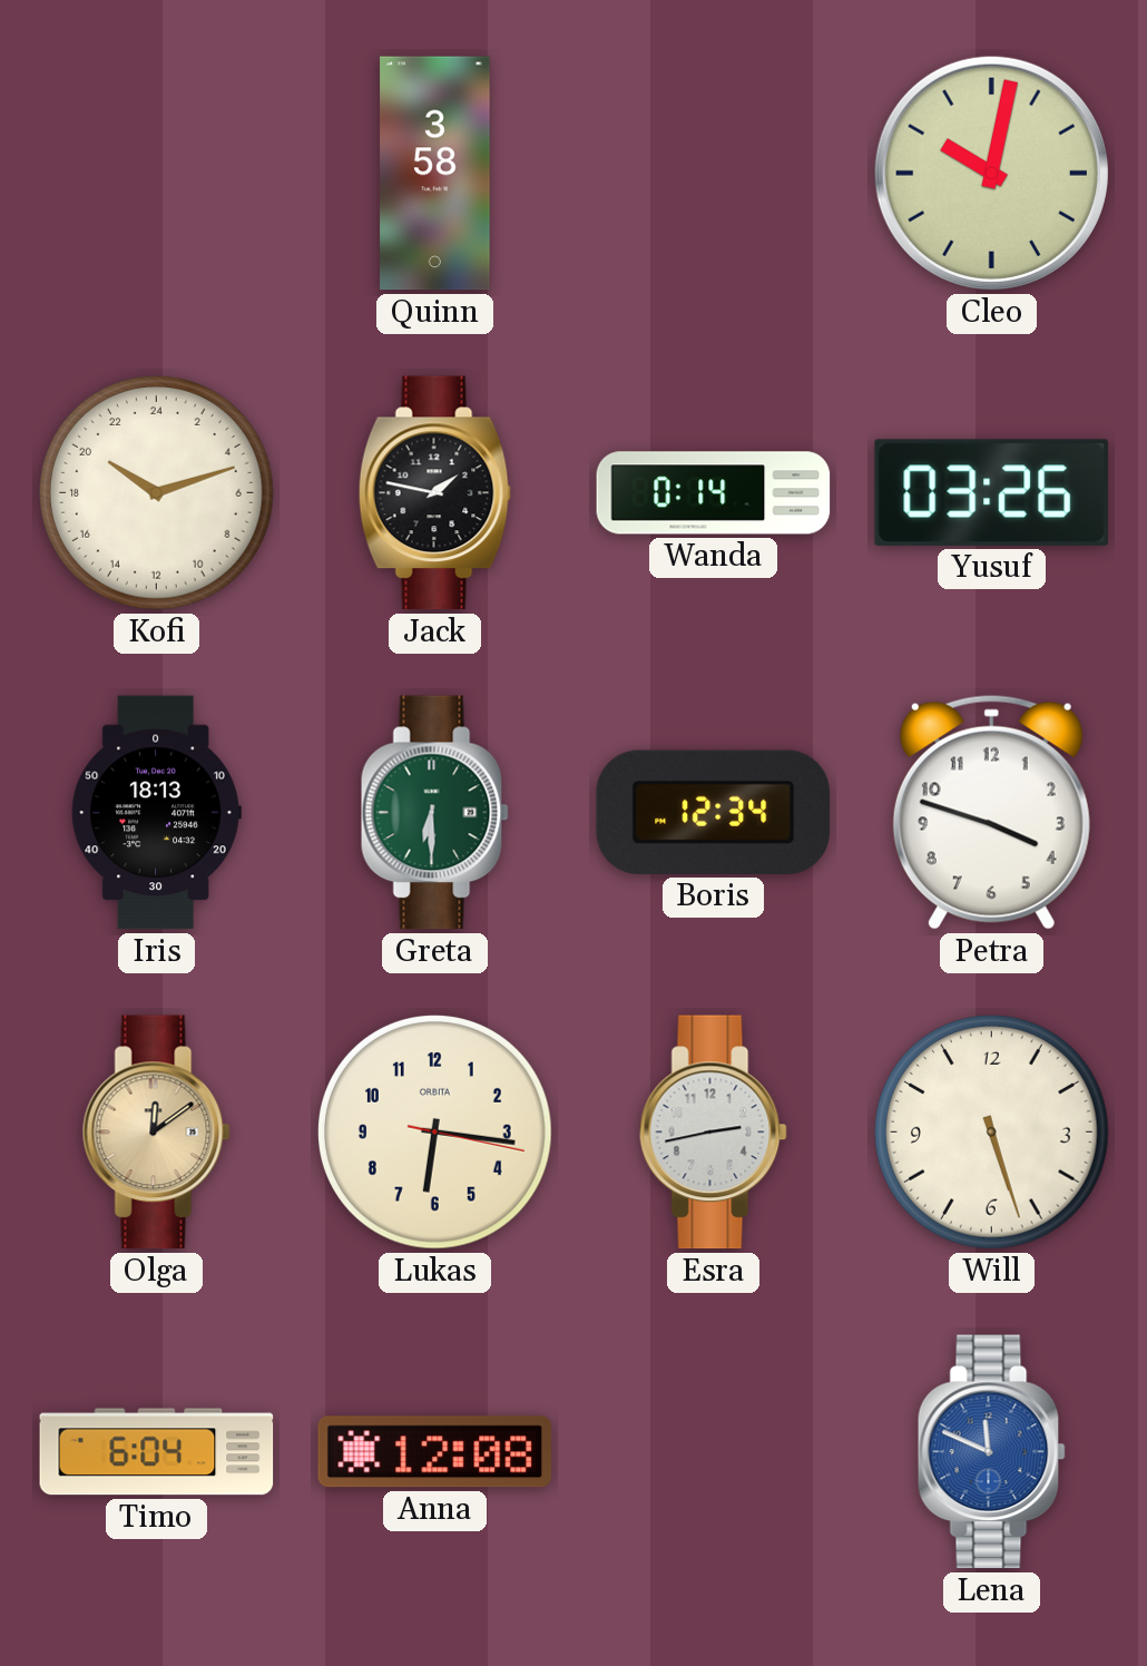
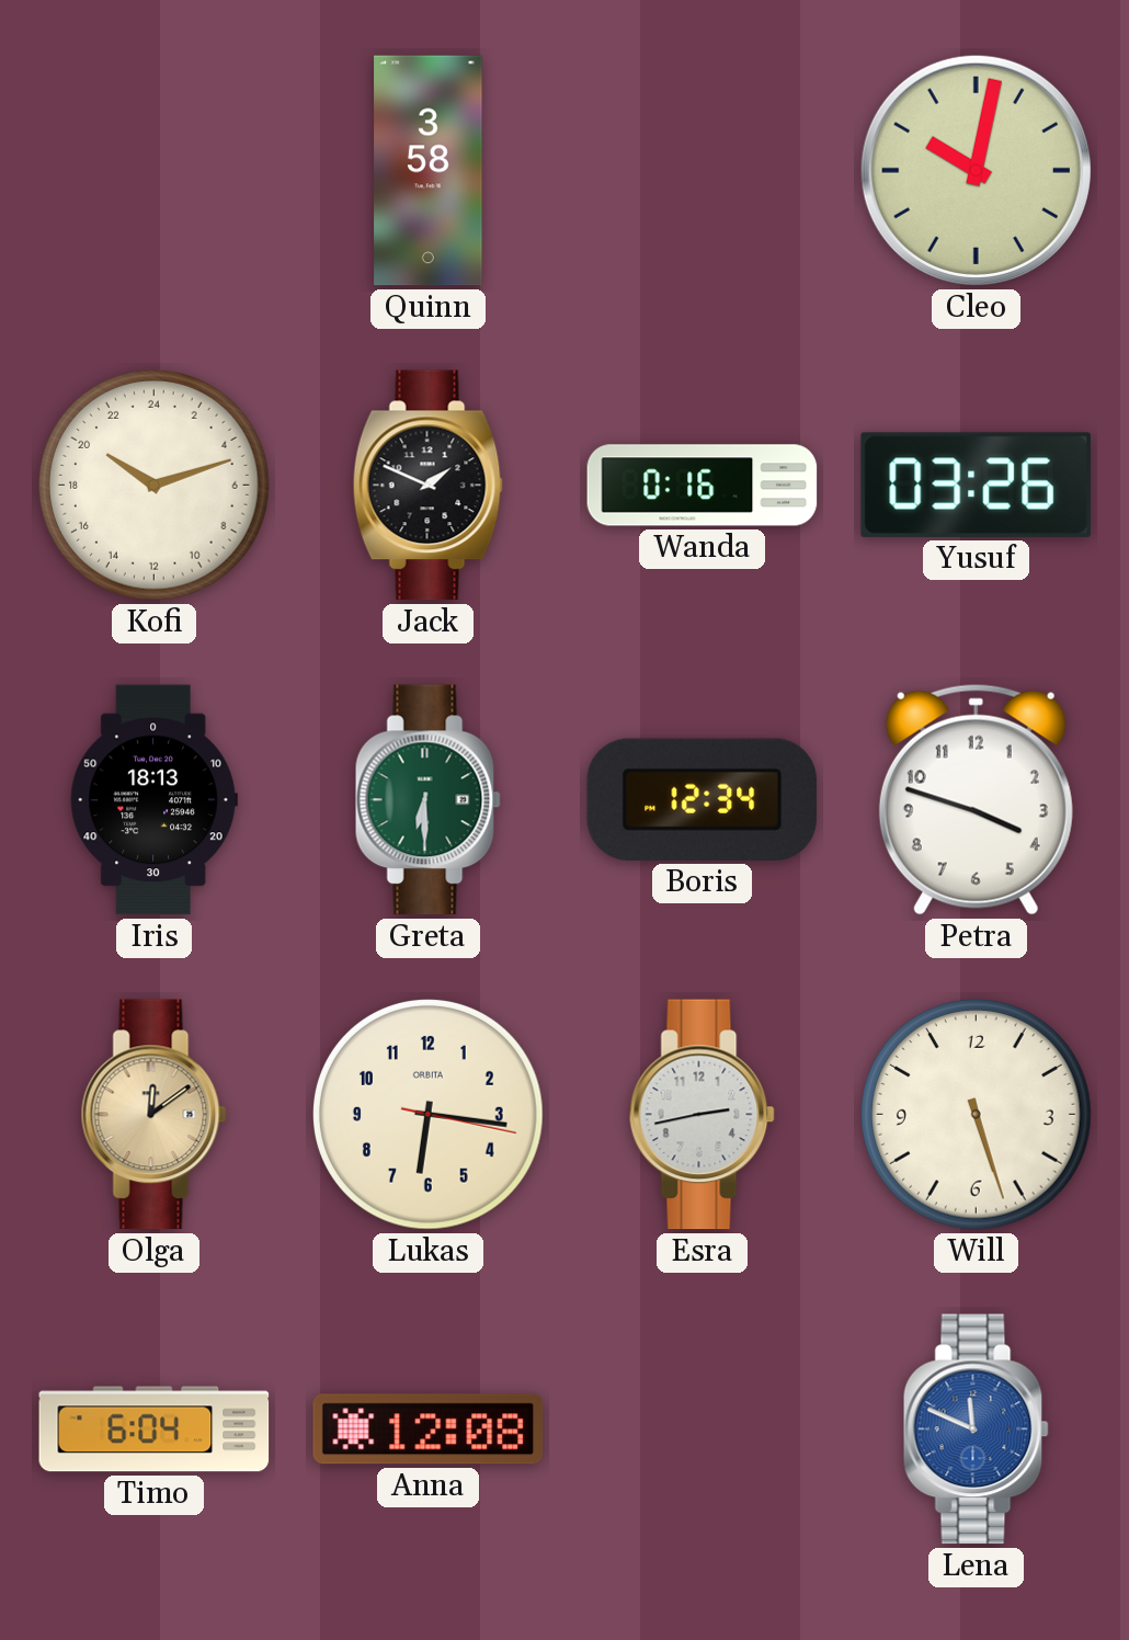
Jack: 1:47 -> 1:49 (427, 486)
Wanda: 0:14 -> 0:16 (703, 486)
